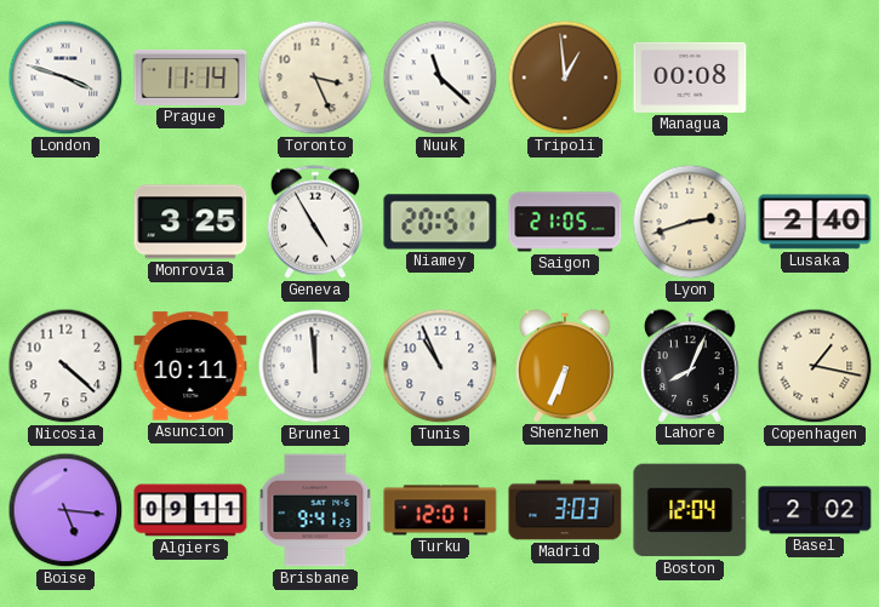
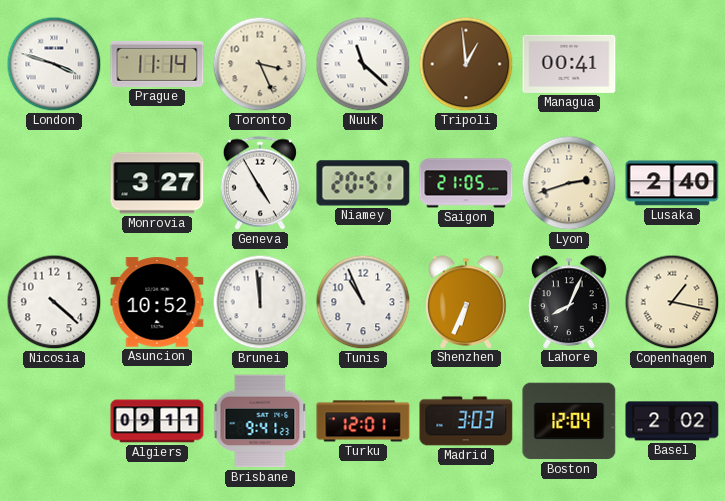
Managua: 00:08 -> 00:41 (569, 64)
Monrovia: 3:25 -> 3:27 (157, 183)
Asuncion: 10:11 -> 10:52 (157, 302)
Boise: 5:16 -> none (65, 510)
